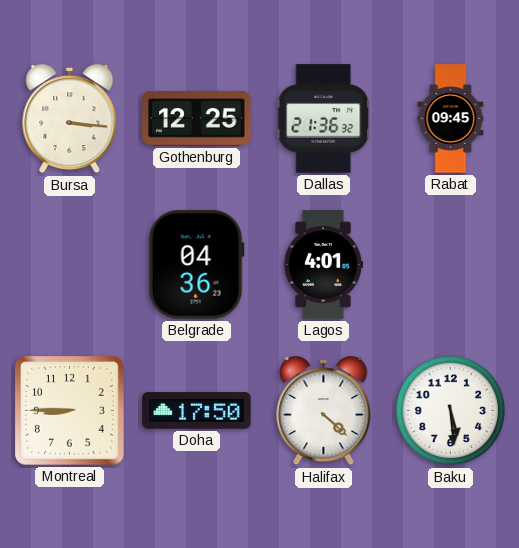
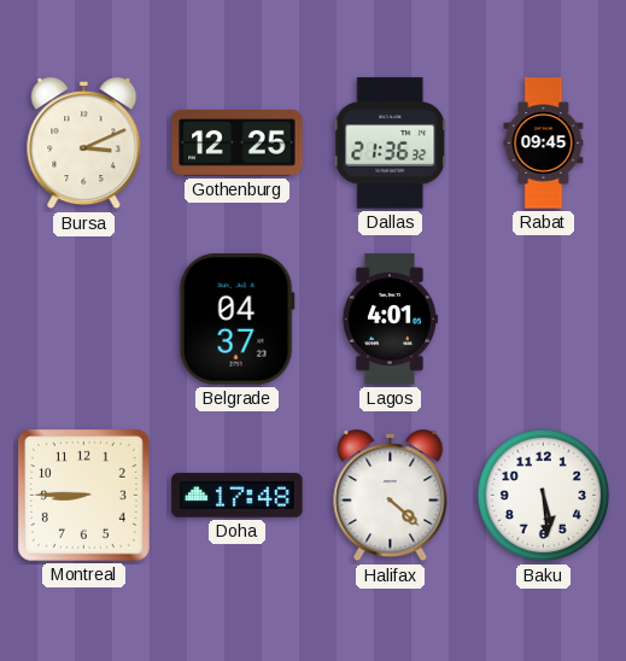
Bursa: 3:16 -> 3:11 (84, 145)
Belgrade: 04:36 -> 04:37 (236, 320)
Doha: 17:50 -> 17:48 (238, 496)
